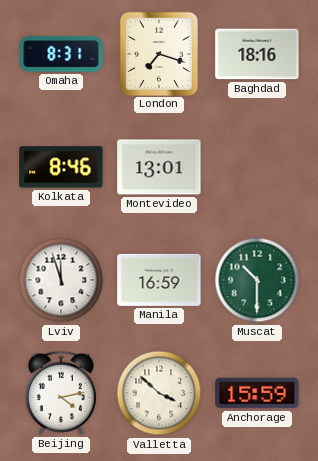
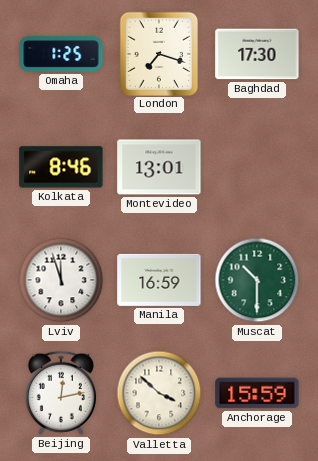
Omaha: 8:31 -> 1:25 (61, 54)
Baghdad: 18:16 -> 17:30 (257, 54)
Beijing: 4:13 -> 12:13 (60, 393)
